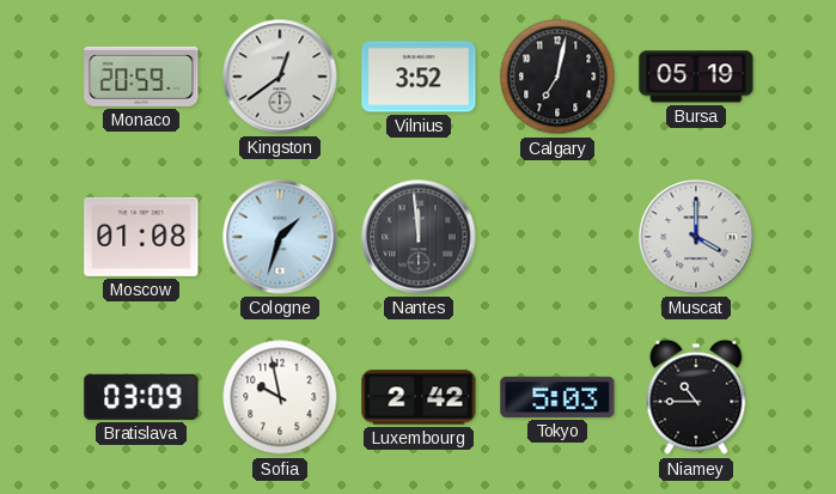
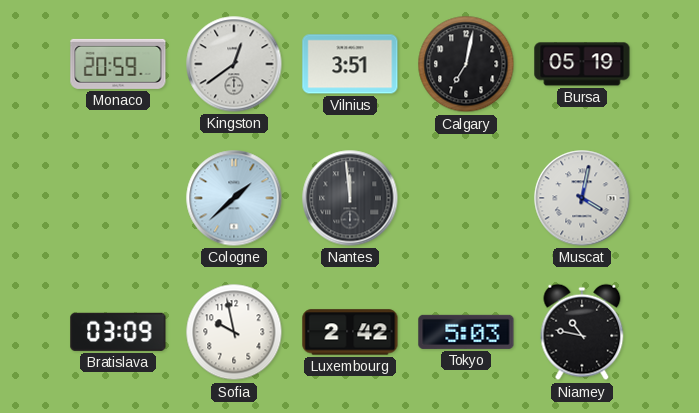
Vilnius: 3:52 -> 3:51 (350, 64)
Moscow: 01:08 -> none (141, 237)
Cologne: 1:33 -> 1:38 (234, 198)
Muscat: 4:00 -> 4:02 (582, 198)
Niamey: 10:45 -> 10:47 (582, 332)
